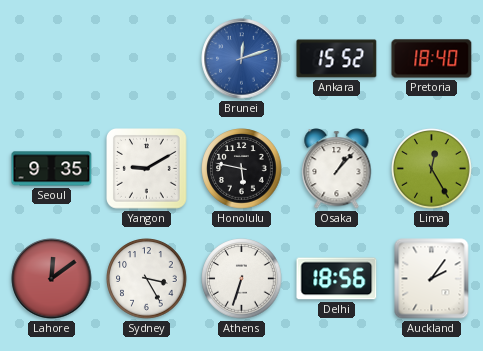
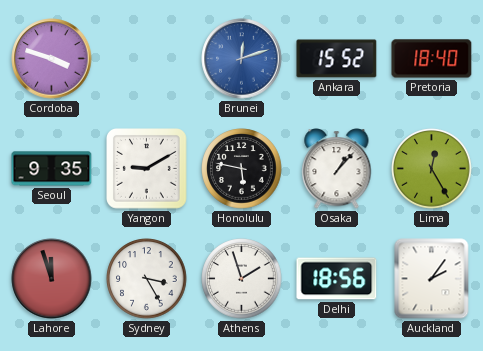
Cordoba: none -> 3:48 (52, 59)
Lahore: 12:09 -> 11:57 (52, 279)
Athens: 6:33 -> 1:57 (242, 279)
